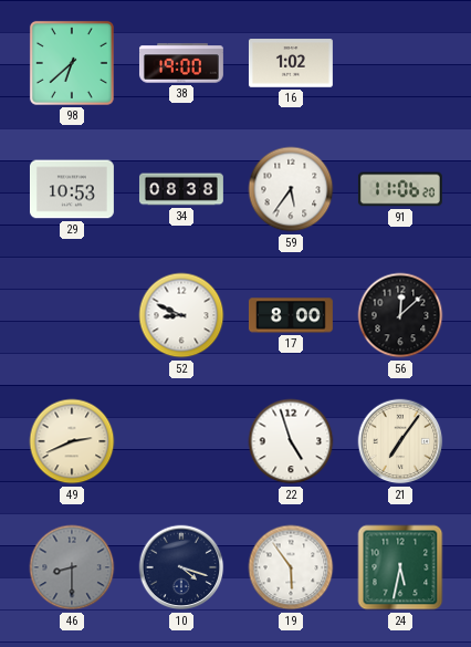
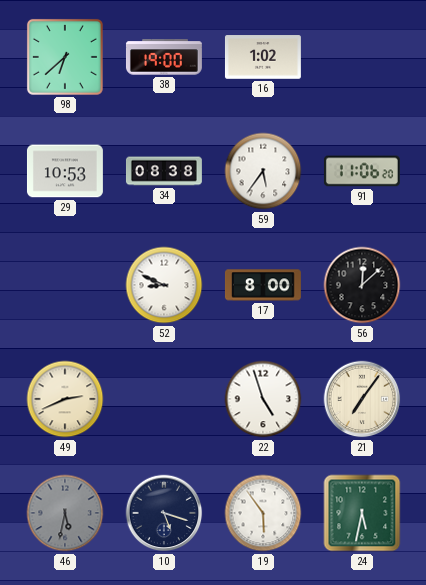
46: 8:30 -> 5:32 (65, 513)
10: 4:18 -> 5:18 (164, 513)
